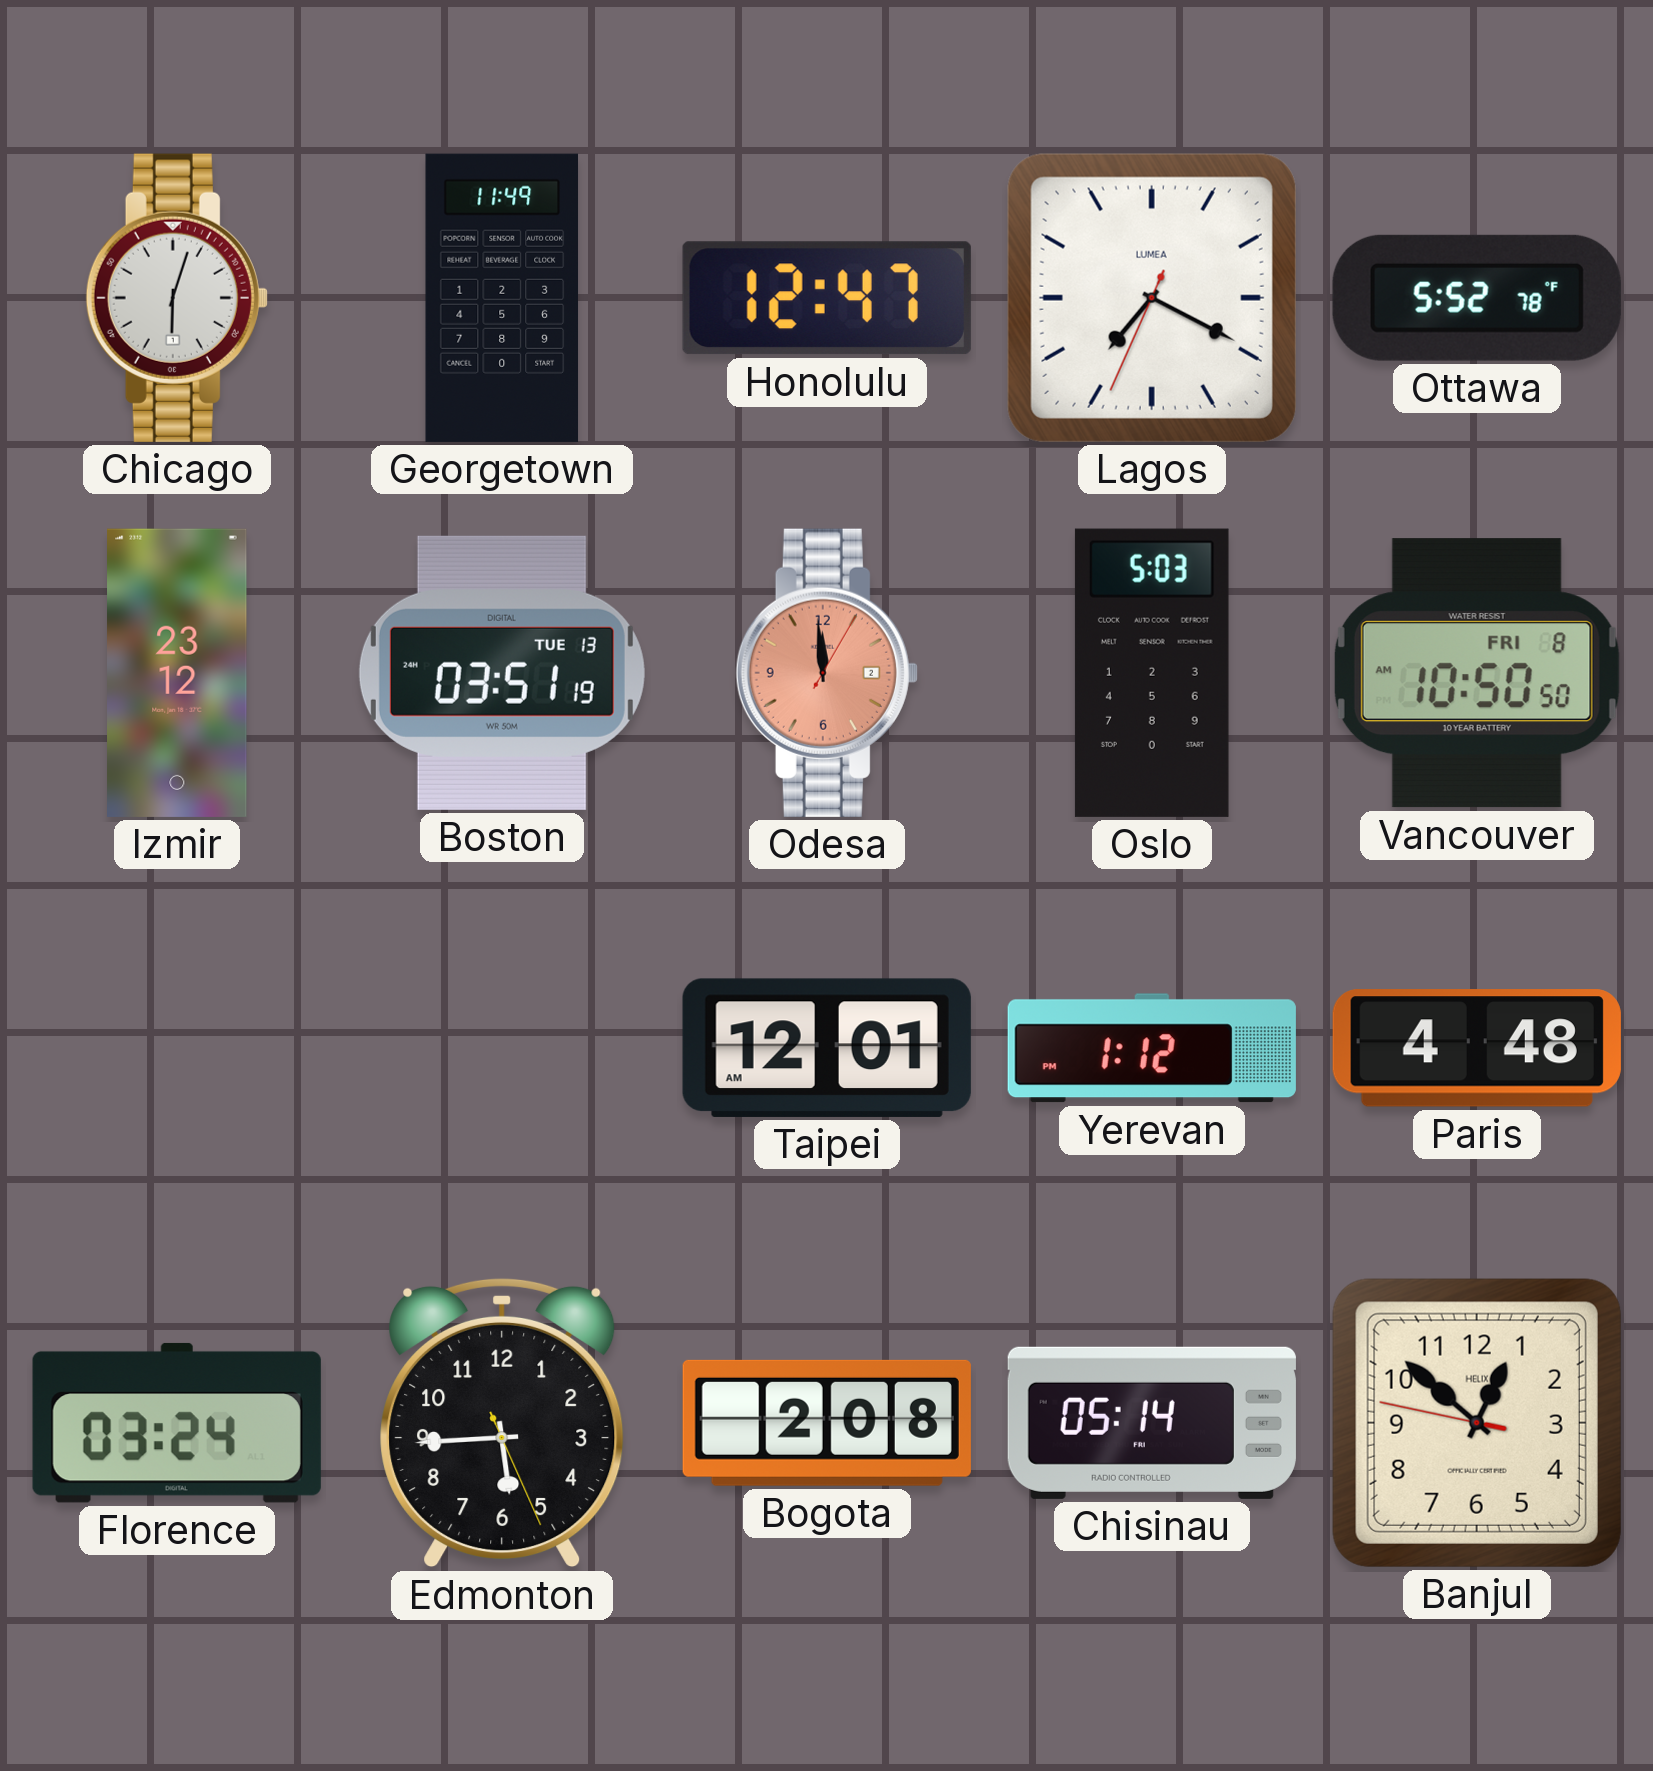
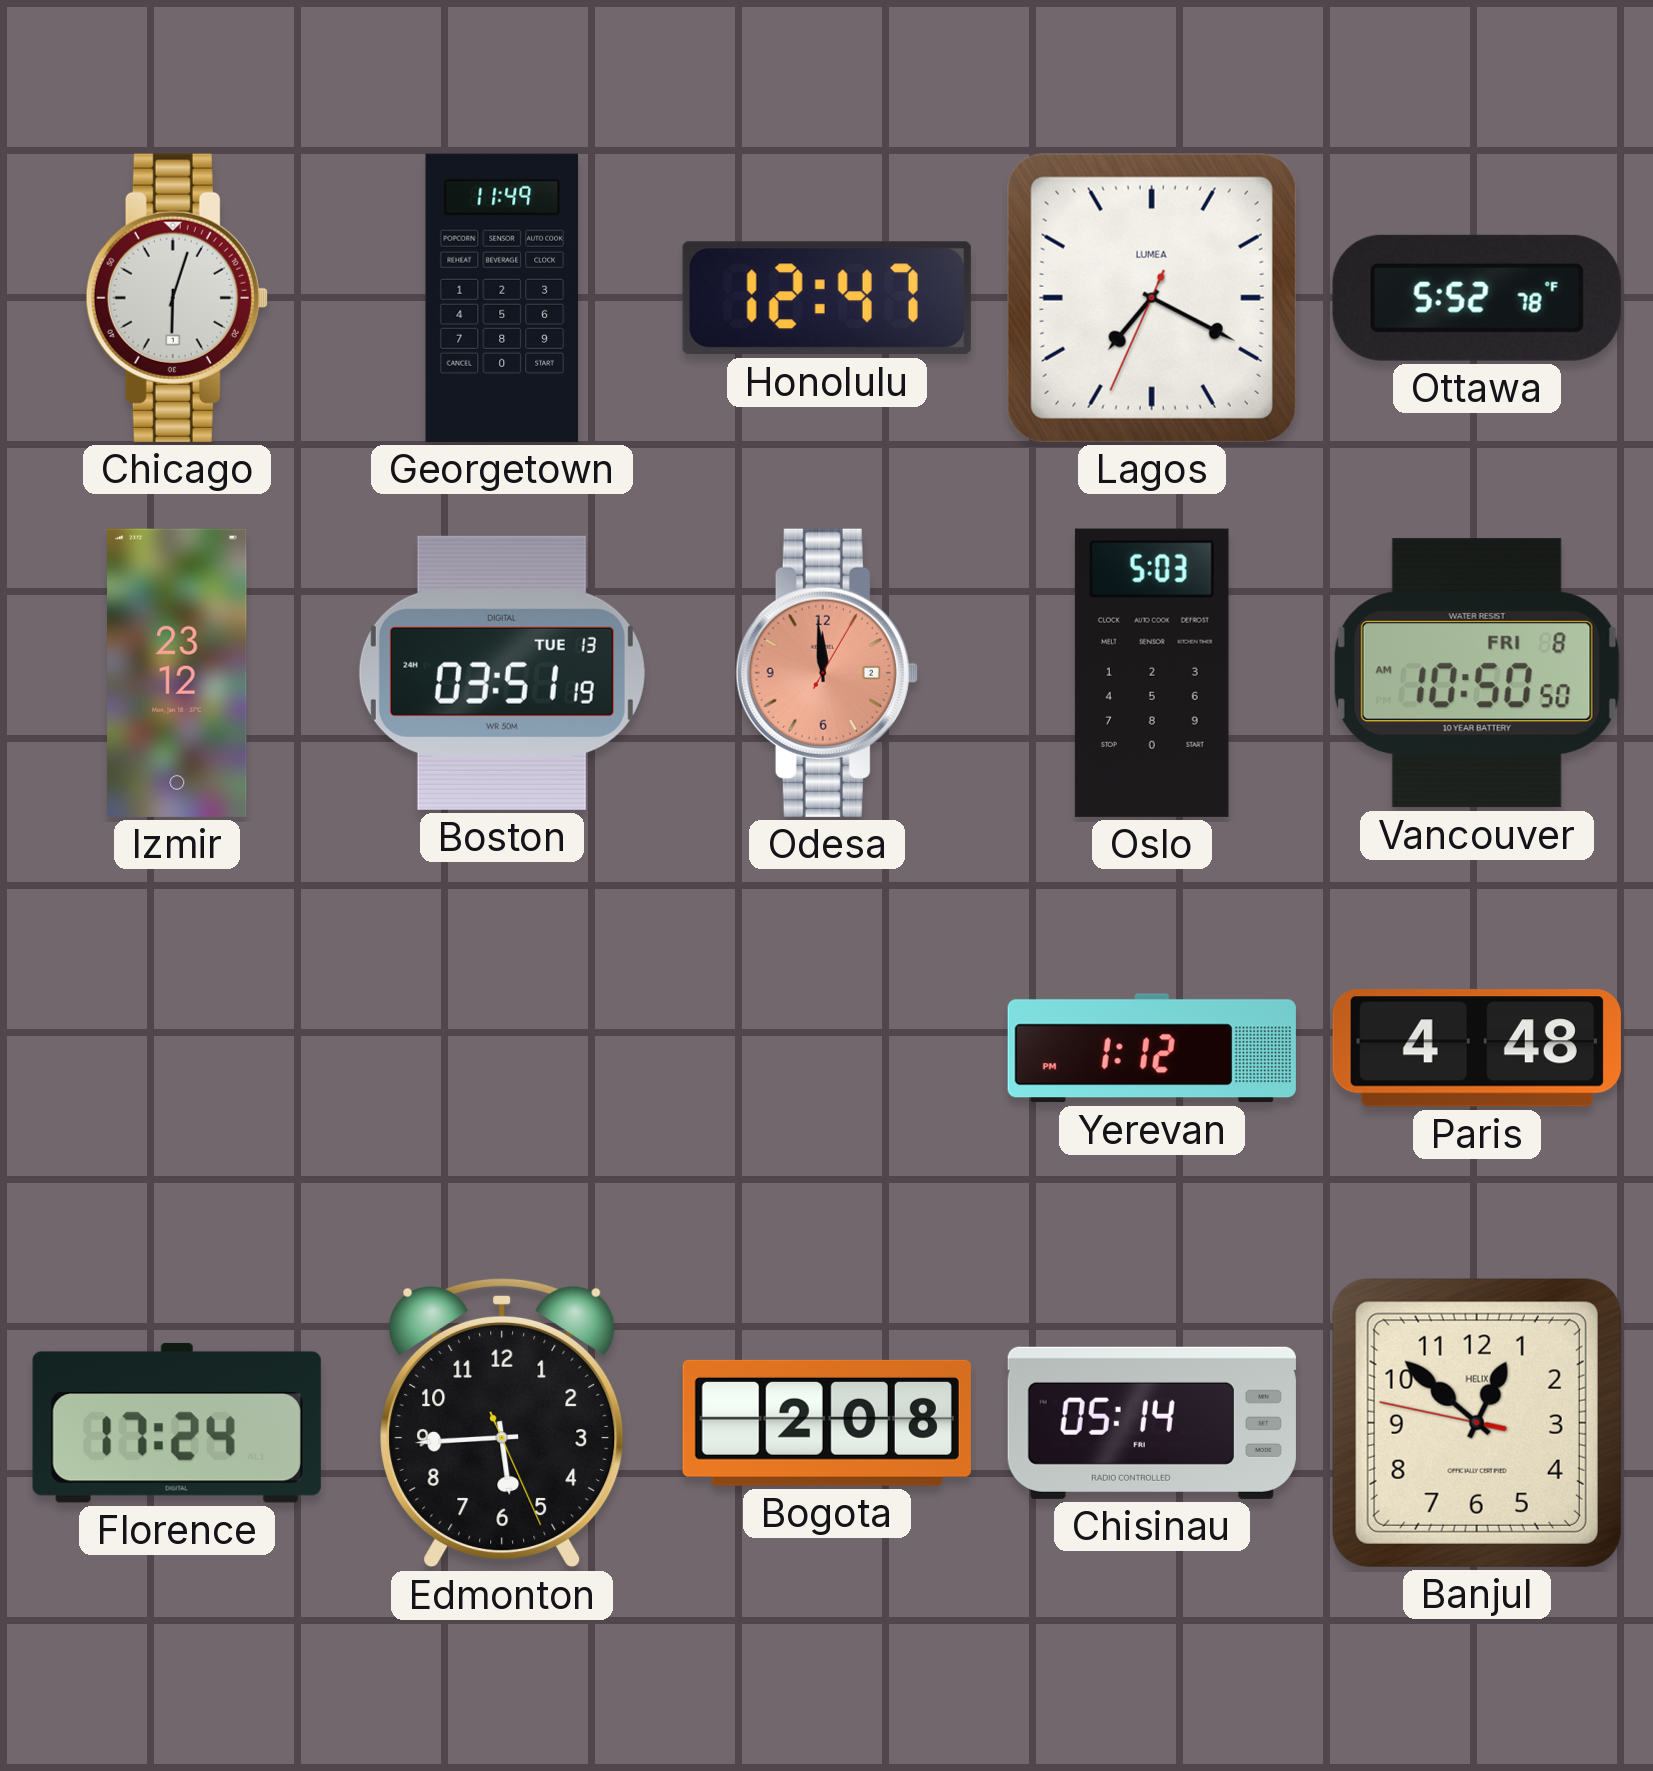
Taipei: 12:01 -> none (827, 1048)
Florence: 03:24 -> 17:24 (177, 1423)
